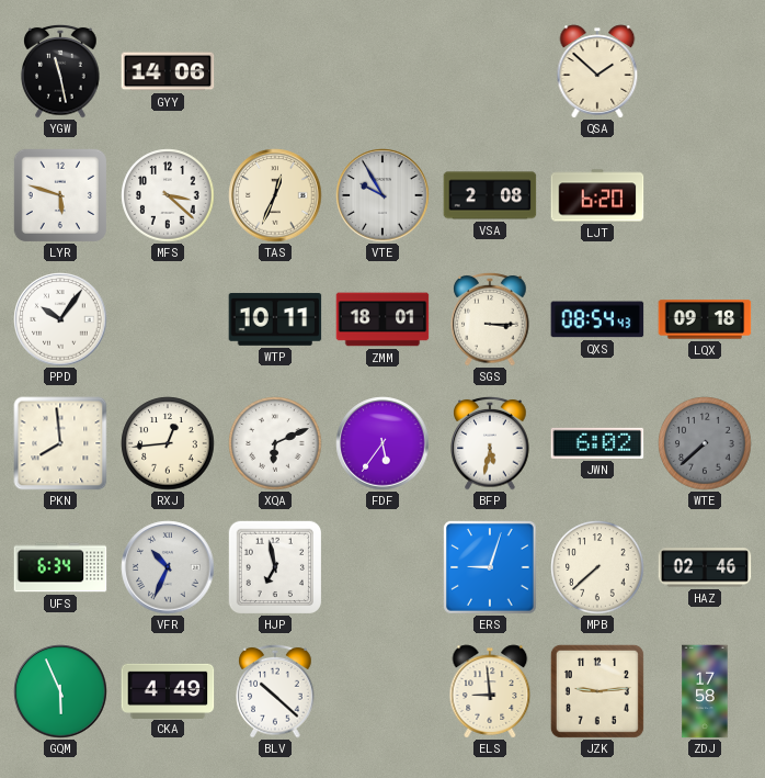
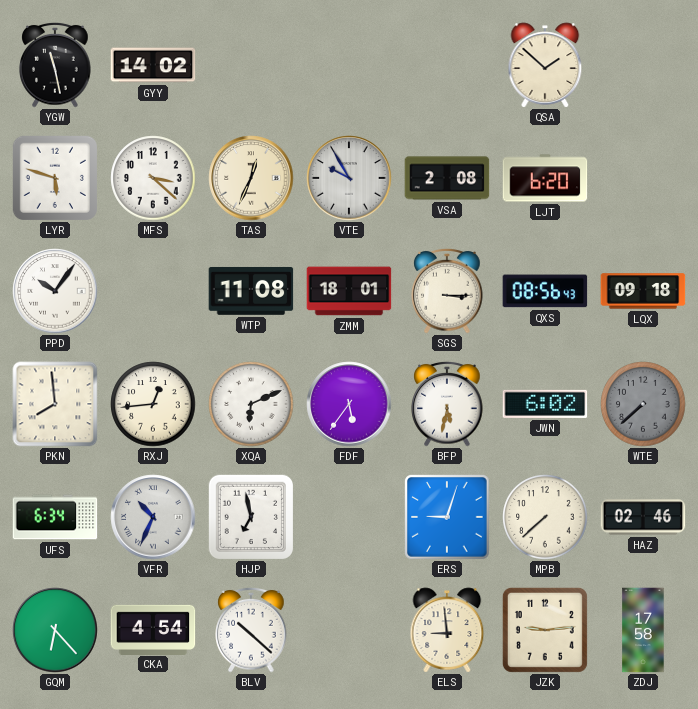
GYY: 14:06 -> 14:02 (153, 65)
WTP: 10:11 -> 11:08 (251, 291)
QXS: 08:54 -> 08:56 (545, 291)
GQM: 5:56 -> 6:23 (55, 630)
CKA: 4:49 -> 4:54 (153, 629)
